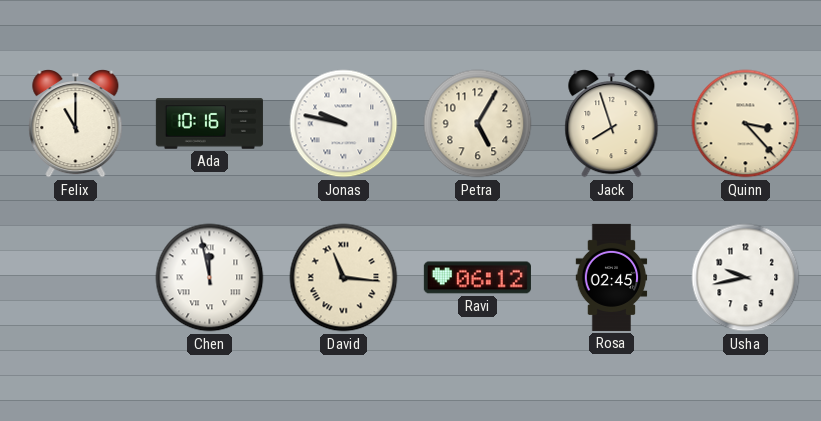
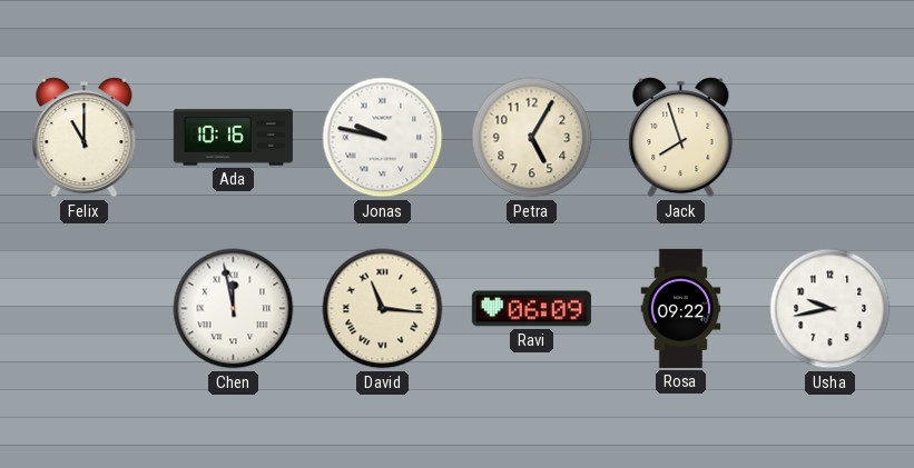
Quinn: 3:23 -> none (746, 124)
Ravi: 06:12 -> 06:09 (531, 309)
Rosa: 02:45 -> 09:22 (681, 308)
